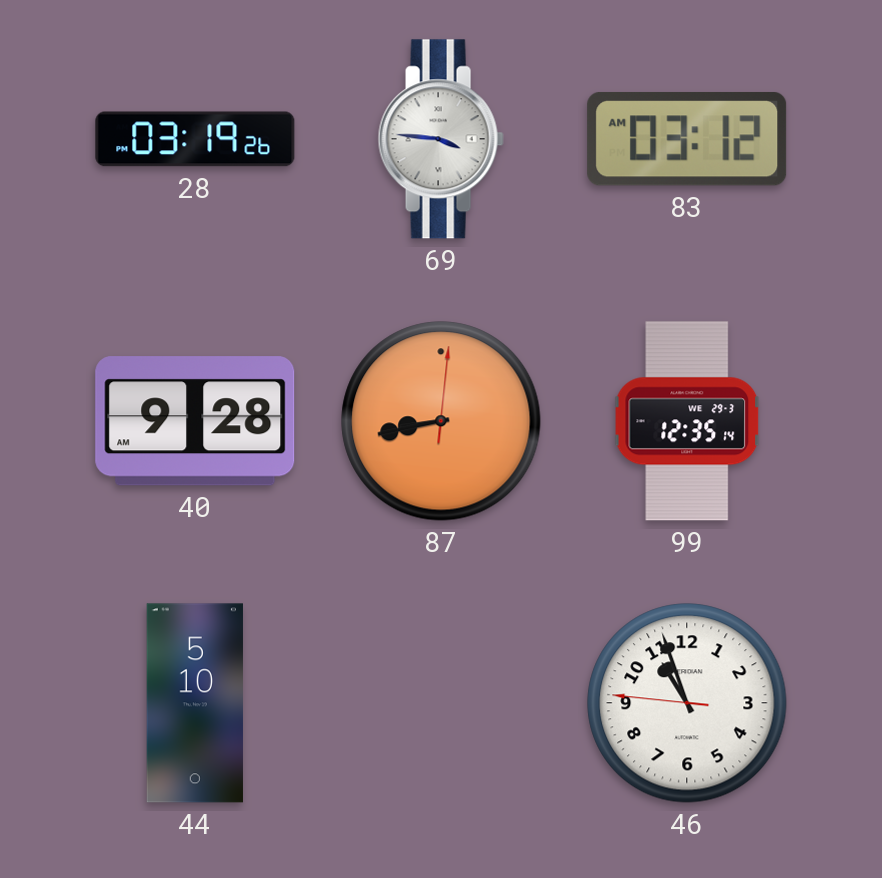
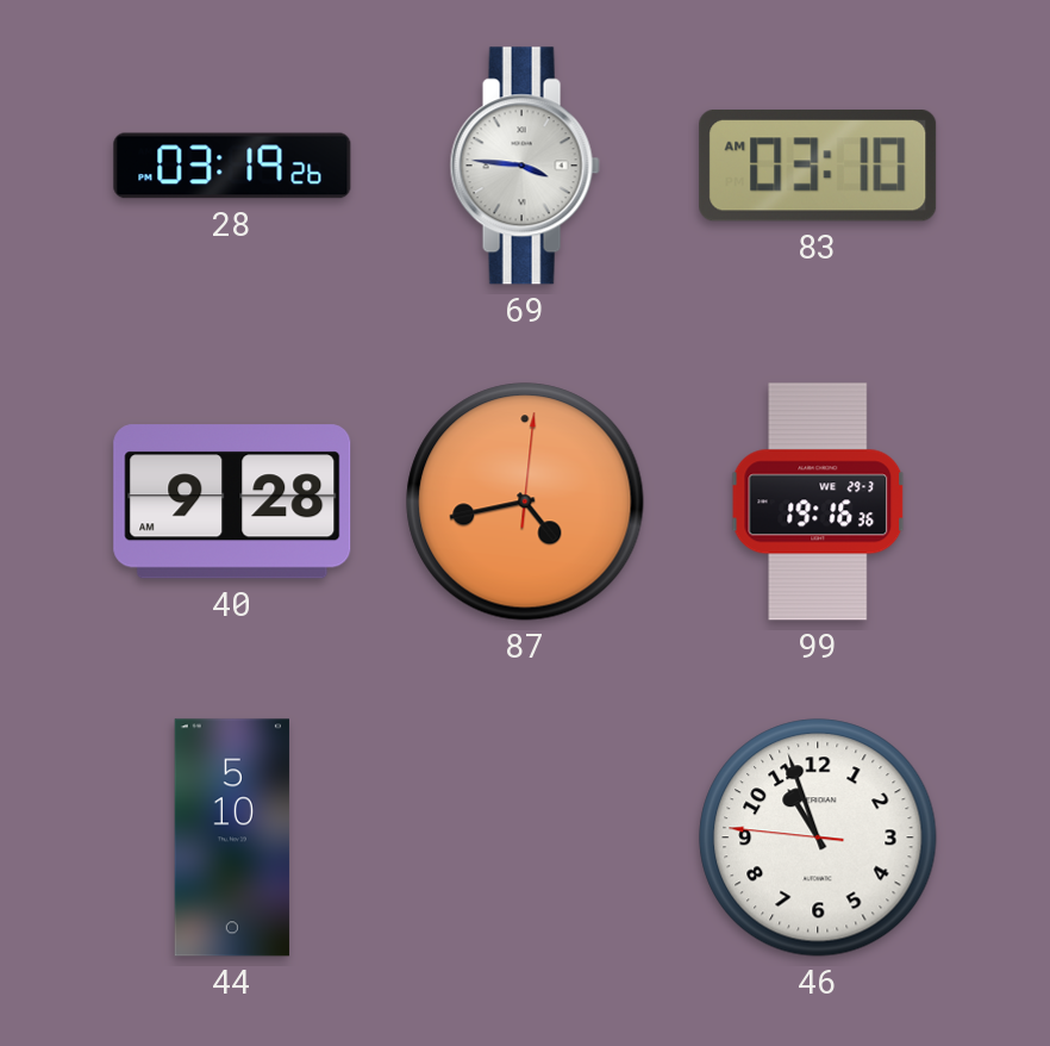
83: 03:12 -> 03:10 (818, 166)
87: 8:43 -> 4:43 (525, 502)
99: 12:35 -> 19:16 (818, 502)
